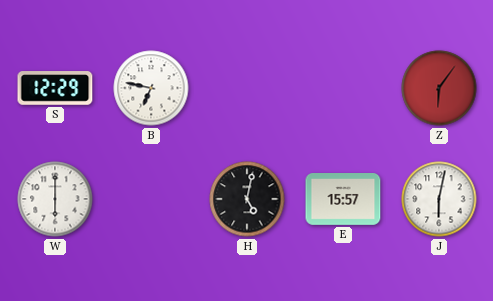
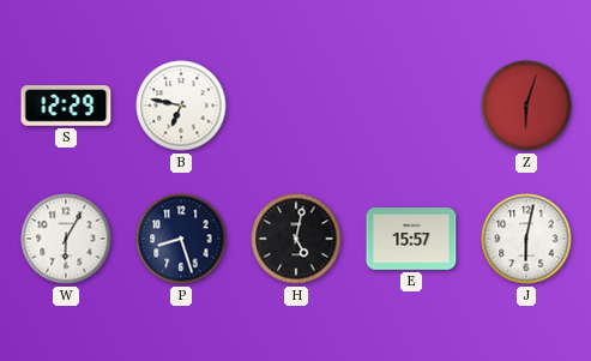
Z: 6:06 -> 6:03 (526, 106)
W: 6:00 -> 6:05 (66, 239)
P: none -> 8:27 (181, 239)
